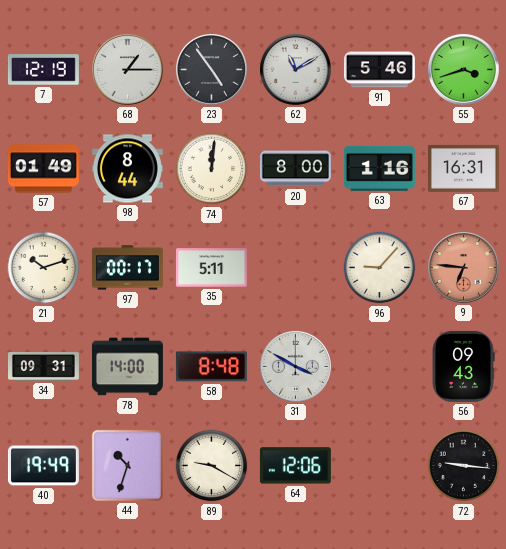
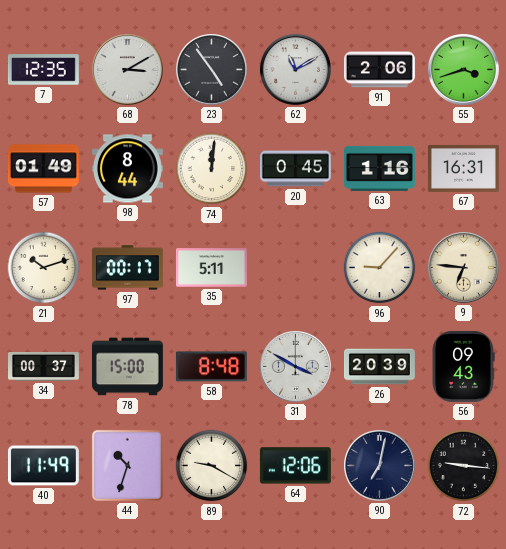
7: 12:19 -> 12:35 (43, 70)
68: 1:15 -> 3:10 (127, 69)
91: 5:46 -> 2:06 (379, 70)
20: 8:00 -> 0:45 (295, 169)
9 dial: salmon -> cream (463, 267)
34: 09:31 -> 00:37 (44, 367)
78: 14:00 -> 15:00 (127, 367)
26: none -> 20:39 (380, 367)
40: 19:49 -> 11:49 (43, 466)
90: none -> 7:02 (379, 465)
